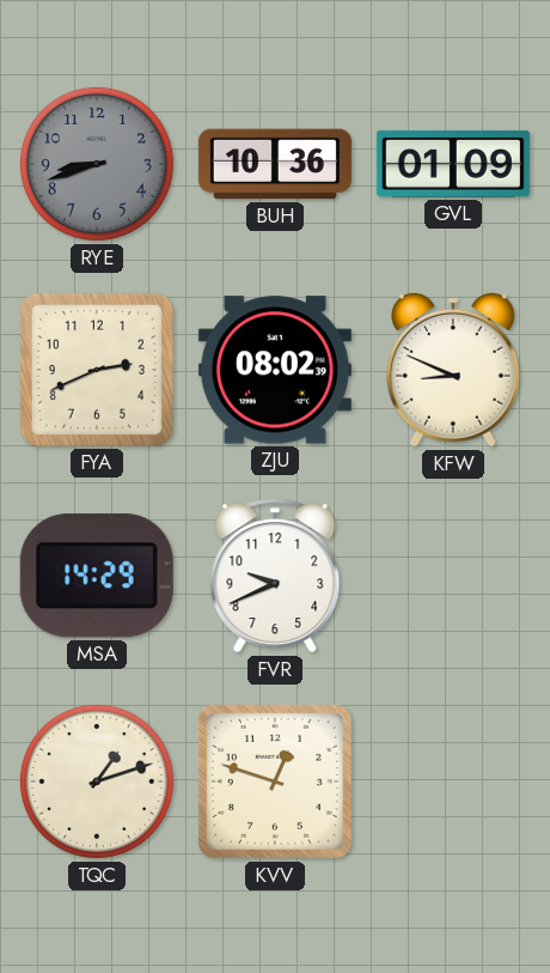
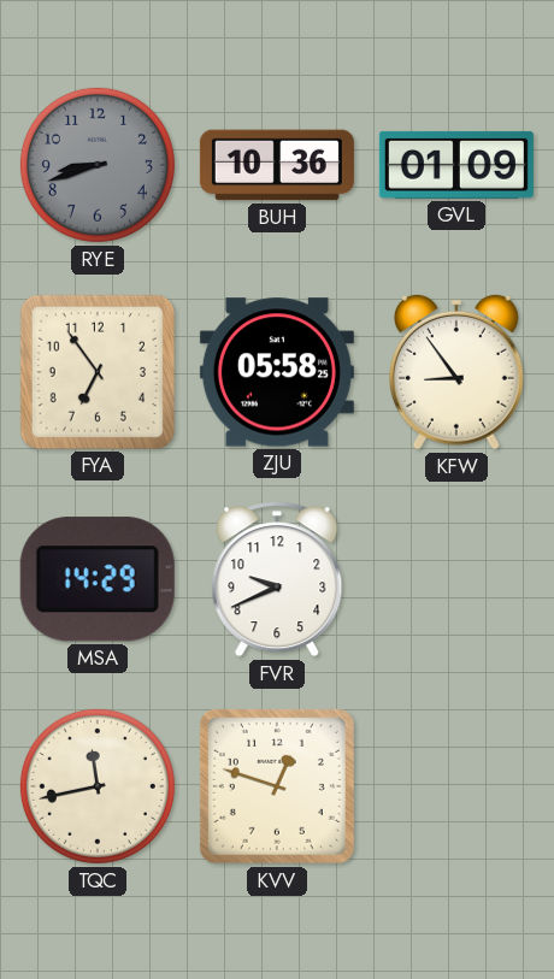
FYA: 2:41 -> 6:54 (98, 372)
ZJU: 08:02 -> 05:58 (277, 372)
KFW: 8:49 -> 8:54 (456, 372)
TQC: 1:12 -> 11:43 (98, 786)
